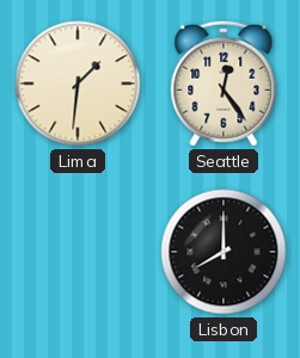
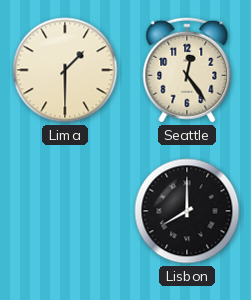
Lima: 1:31 -> 1:30 (65, 70)
